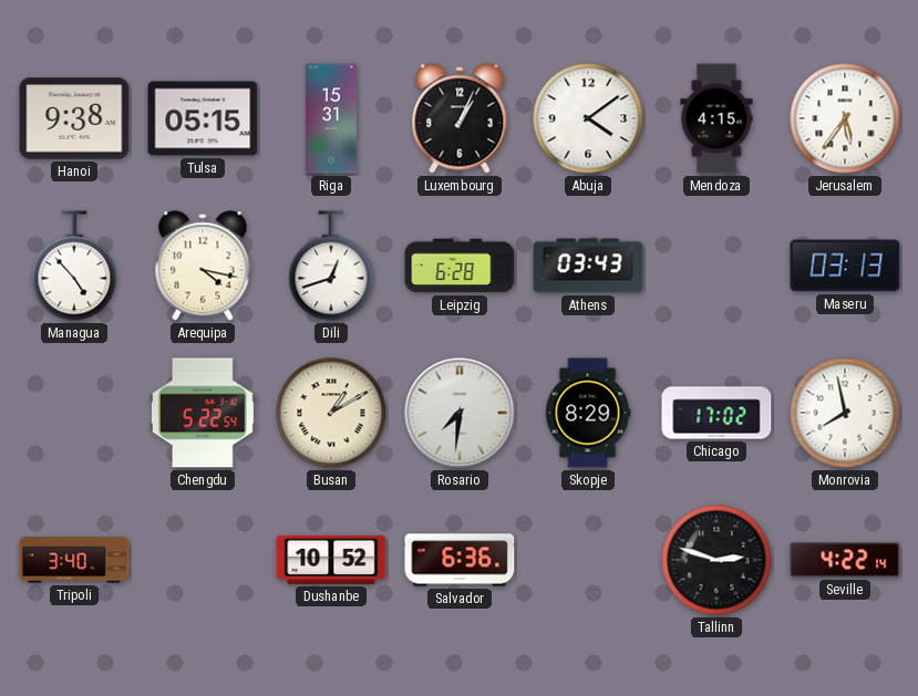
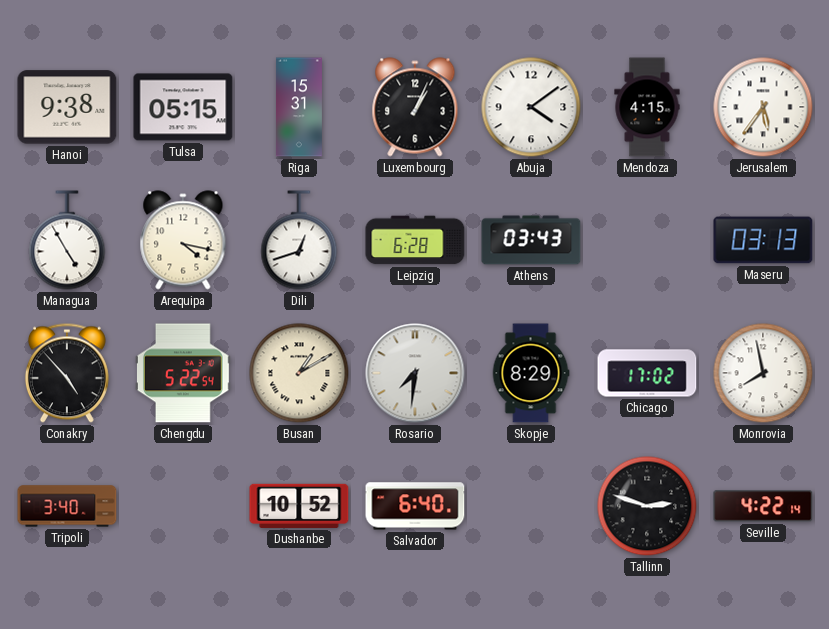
Managua: 4:53 -> 4:55 (67, 240)
Conakry: none -> 4:53 (67, 373)
Salvador: 6:36 -> 6:40 (415, 506)
